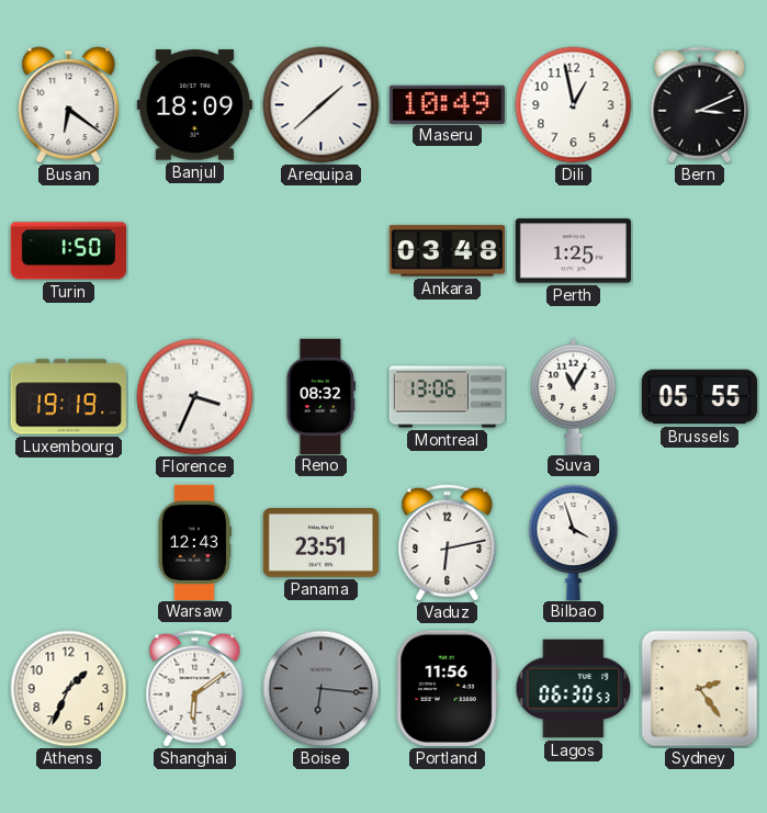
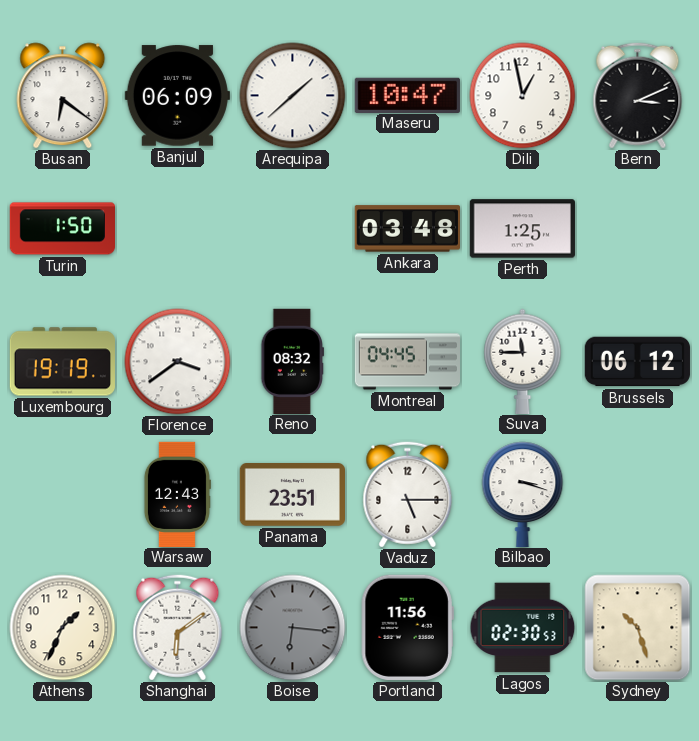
Banjul: 18:09 -> 06:09 (177, 96)
Maseru: 10:49 -> 10:47 (407, 95)
Florence: 3:34 -> 3:39 (178, 362)
Montreal: 13:06 -> 04:45 (407, 362)
Suva: 11:05 -> 11:45 (523, 361)
Brussels: 05:55 -> 06:12 (637, 362)
Vaduz: 6:13 -> 5:15 (408, 495)
Bilbao: 3:57 -> 3:18 (523, 494)
Lagos: 06:30 -> 02:30 (523, 628)
Sydney: 2:24 -> 10:27 (638, 628)
